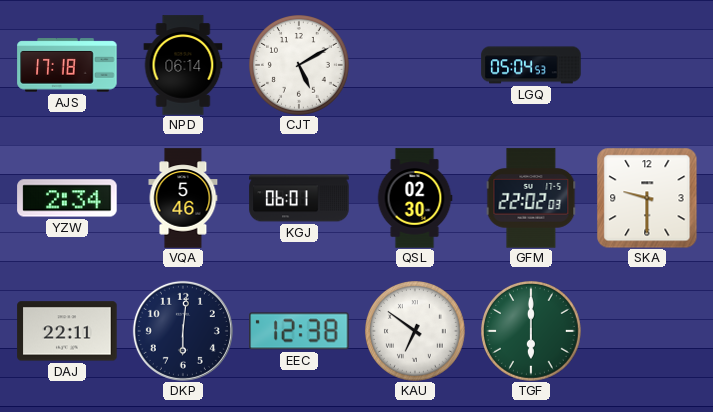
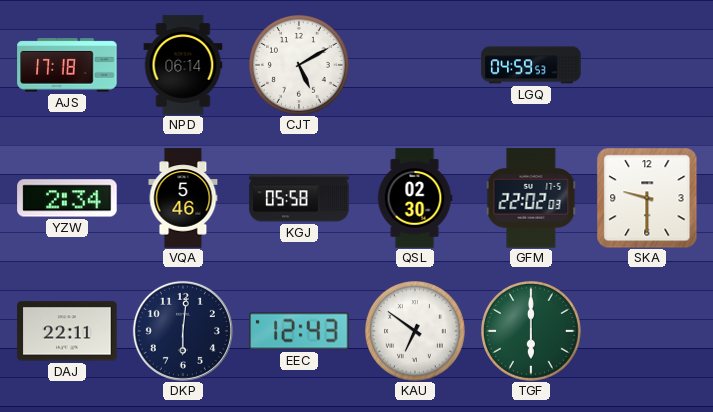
LGQ: 05:04 -> 04:59 (531, 65)
KGJ: 06:01 -> 05:58 (299, 198)
EEC: 12:38 -> 12:43 (299, 331)
